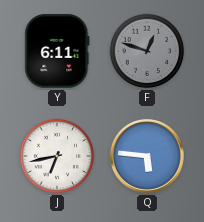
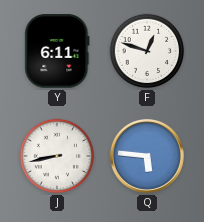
F dial: grey -> white (147, 51)
J: 6:43 -> 8:43 (57, 156)
